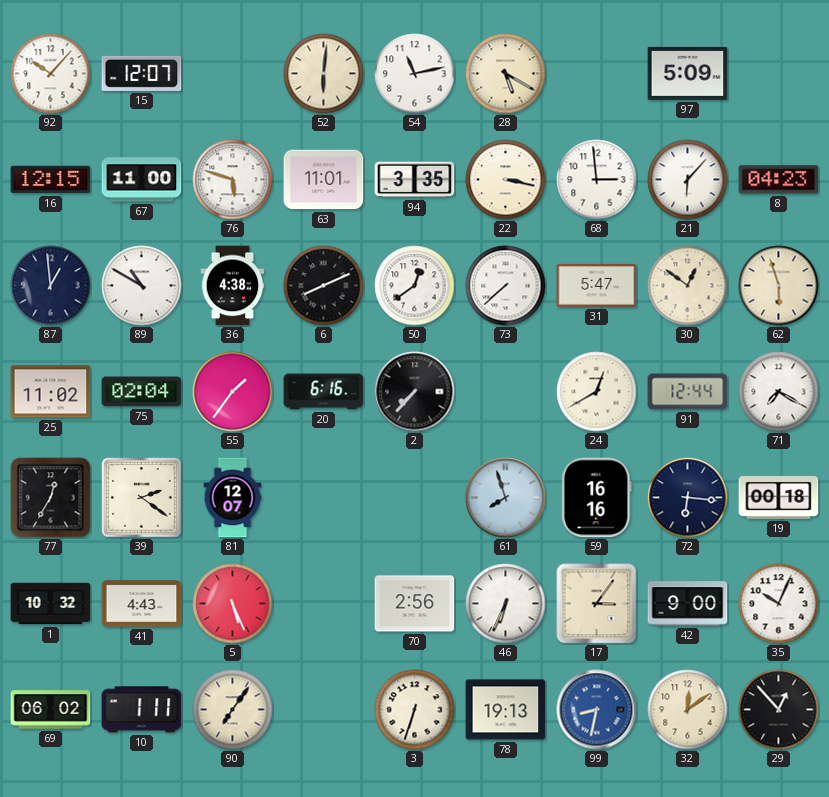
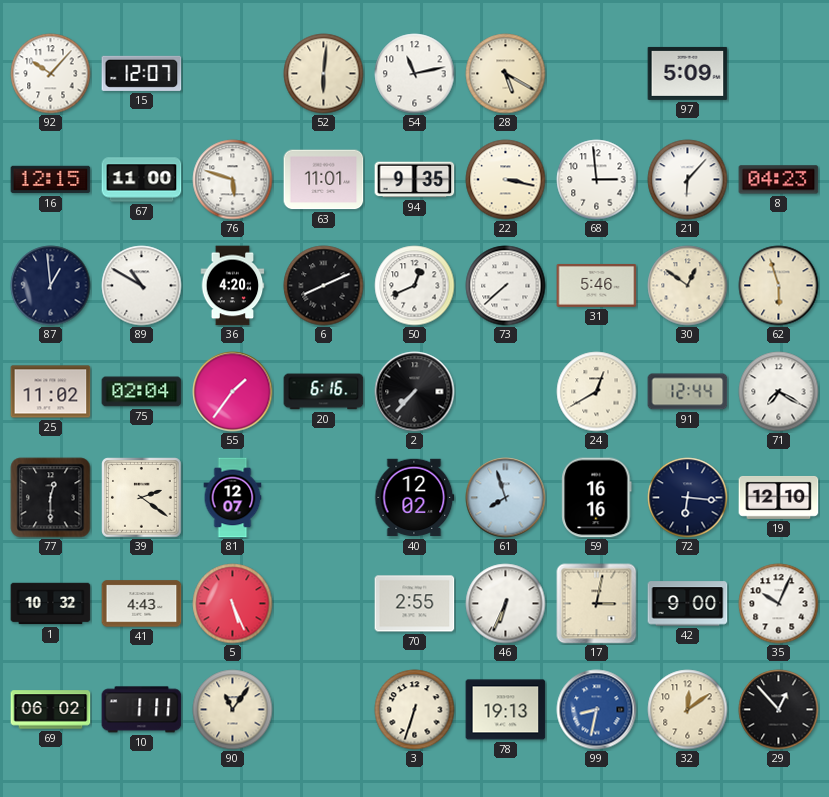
94: 3:35 -> 9:35 (415, 180)
36: 4:38 -> 4:20 (233, 286)
50: 12:39 -> 12:41 (415, 286)
31: 5:47 -> 5:46 (597, 285)
77: 12:35 -> 12:30 (51, 498)
40: none -> 12:02 (415, 498)
19: 00:18 -> 12:10 (779, 497)
70: 2:56 -> 2:55 (415, 604)
17: 3:06 -> 3:02 (597, 604)
90: 7:06 -> 11:06 (233, 710)
